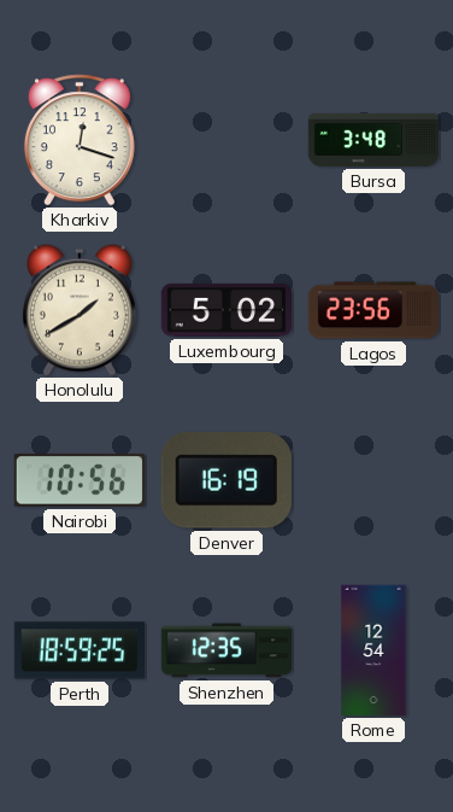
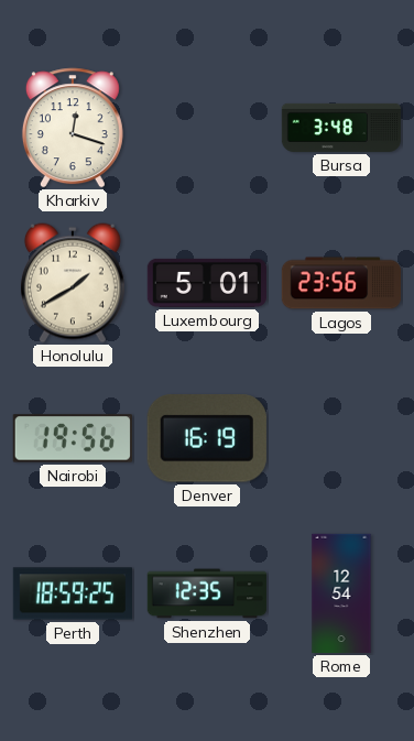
Luxembourg: 5:02 -> 5:01 (206, 283)
Nairobi: 10:56 -> 19:56 (72, 438)
